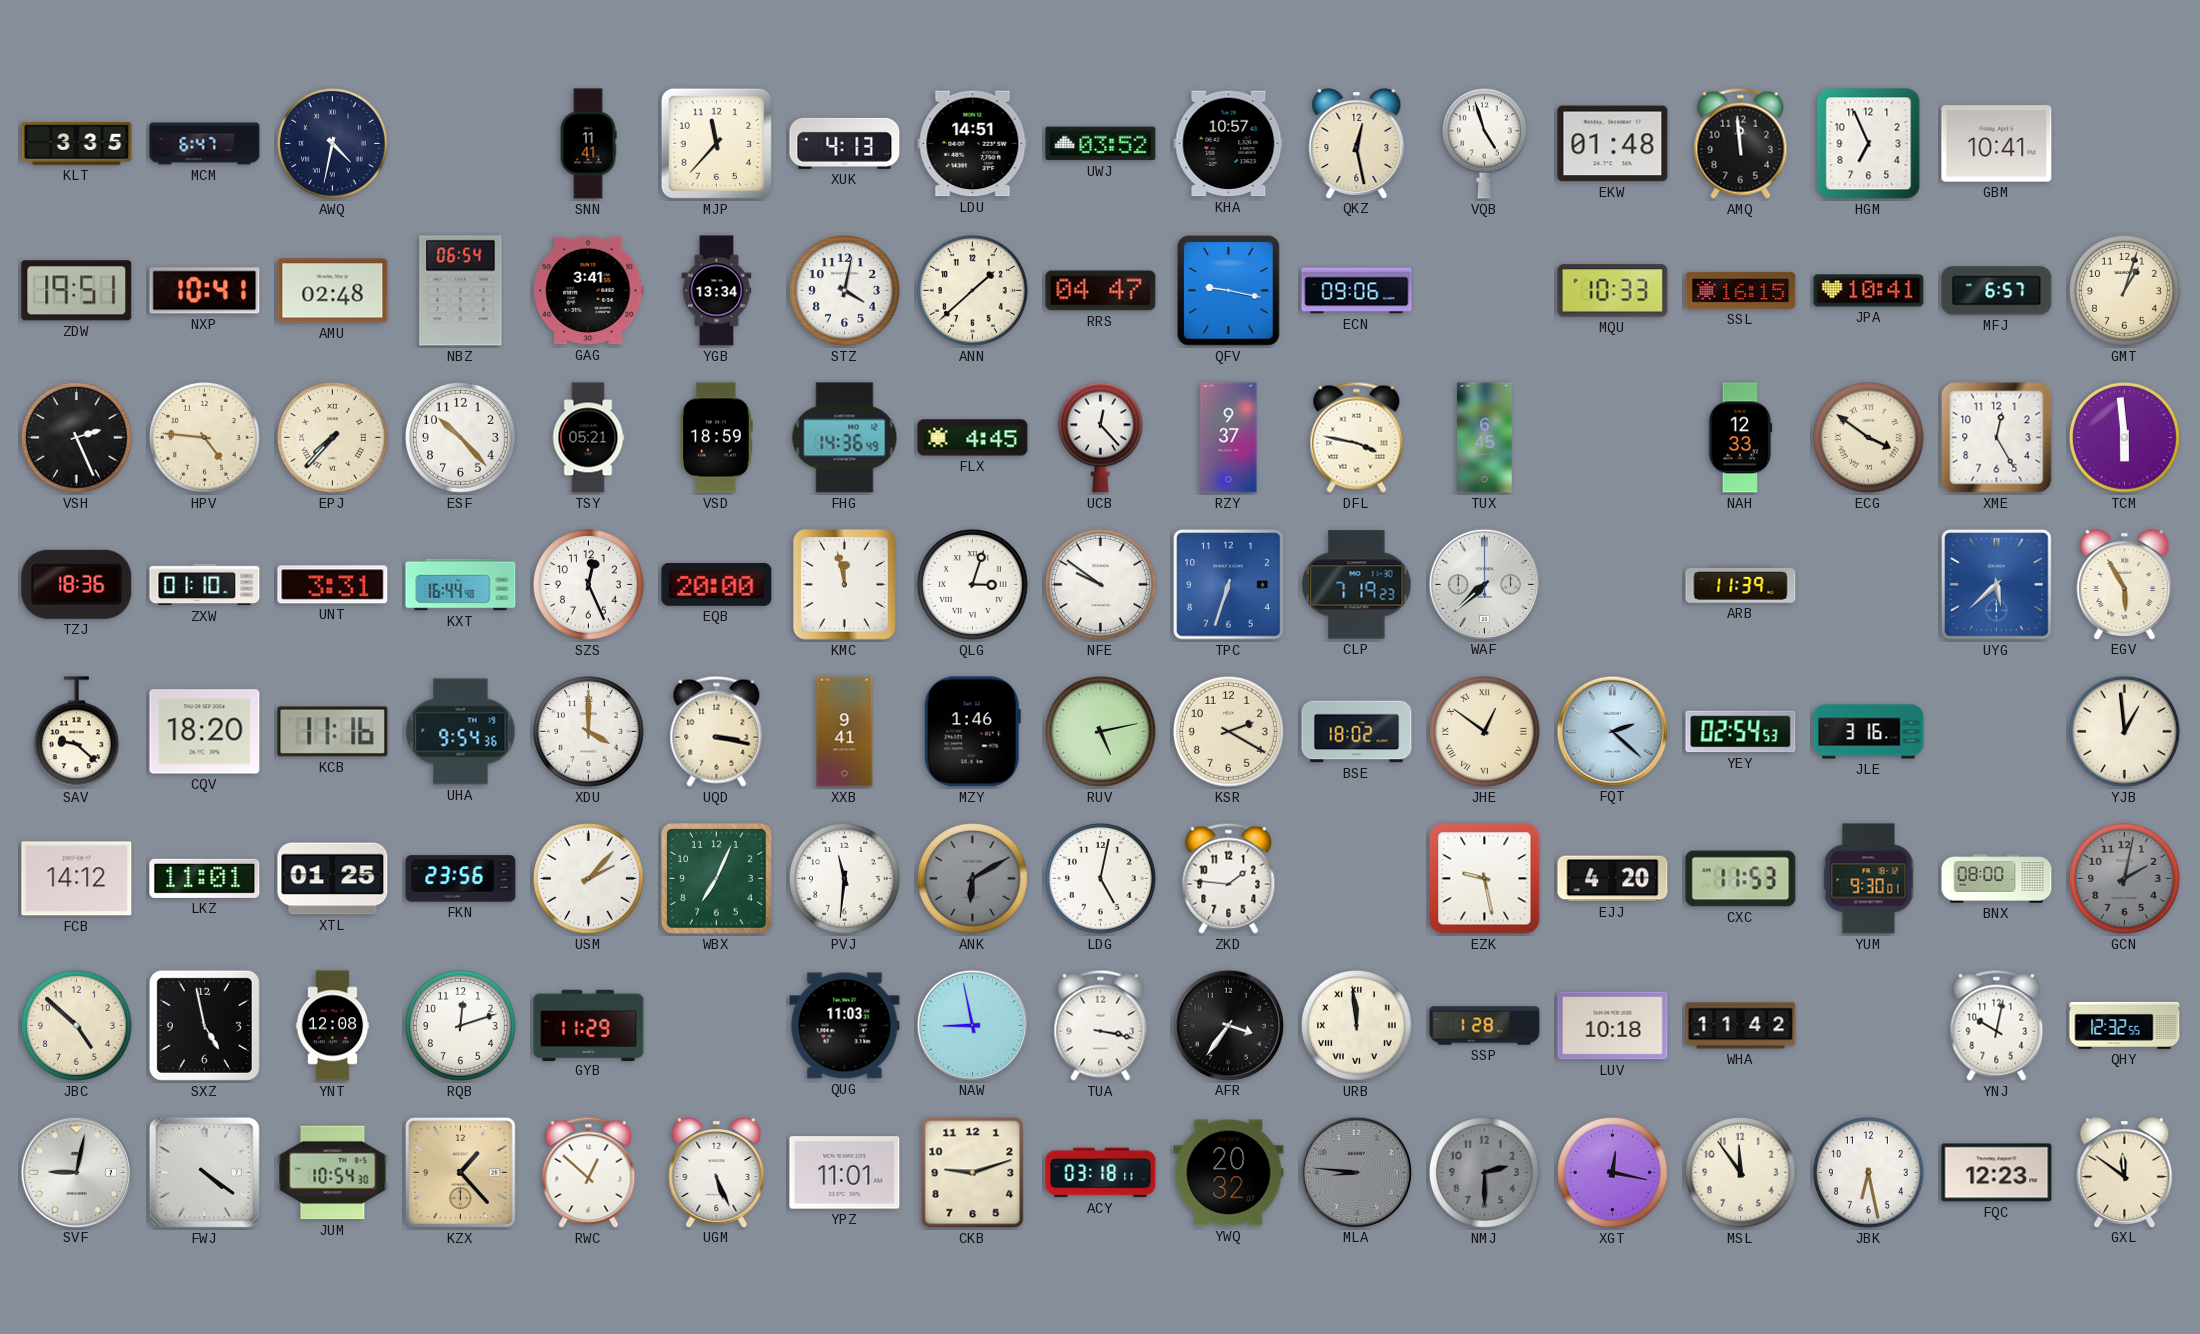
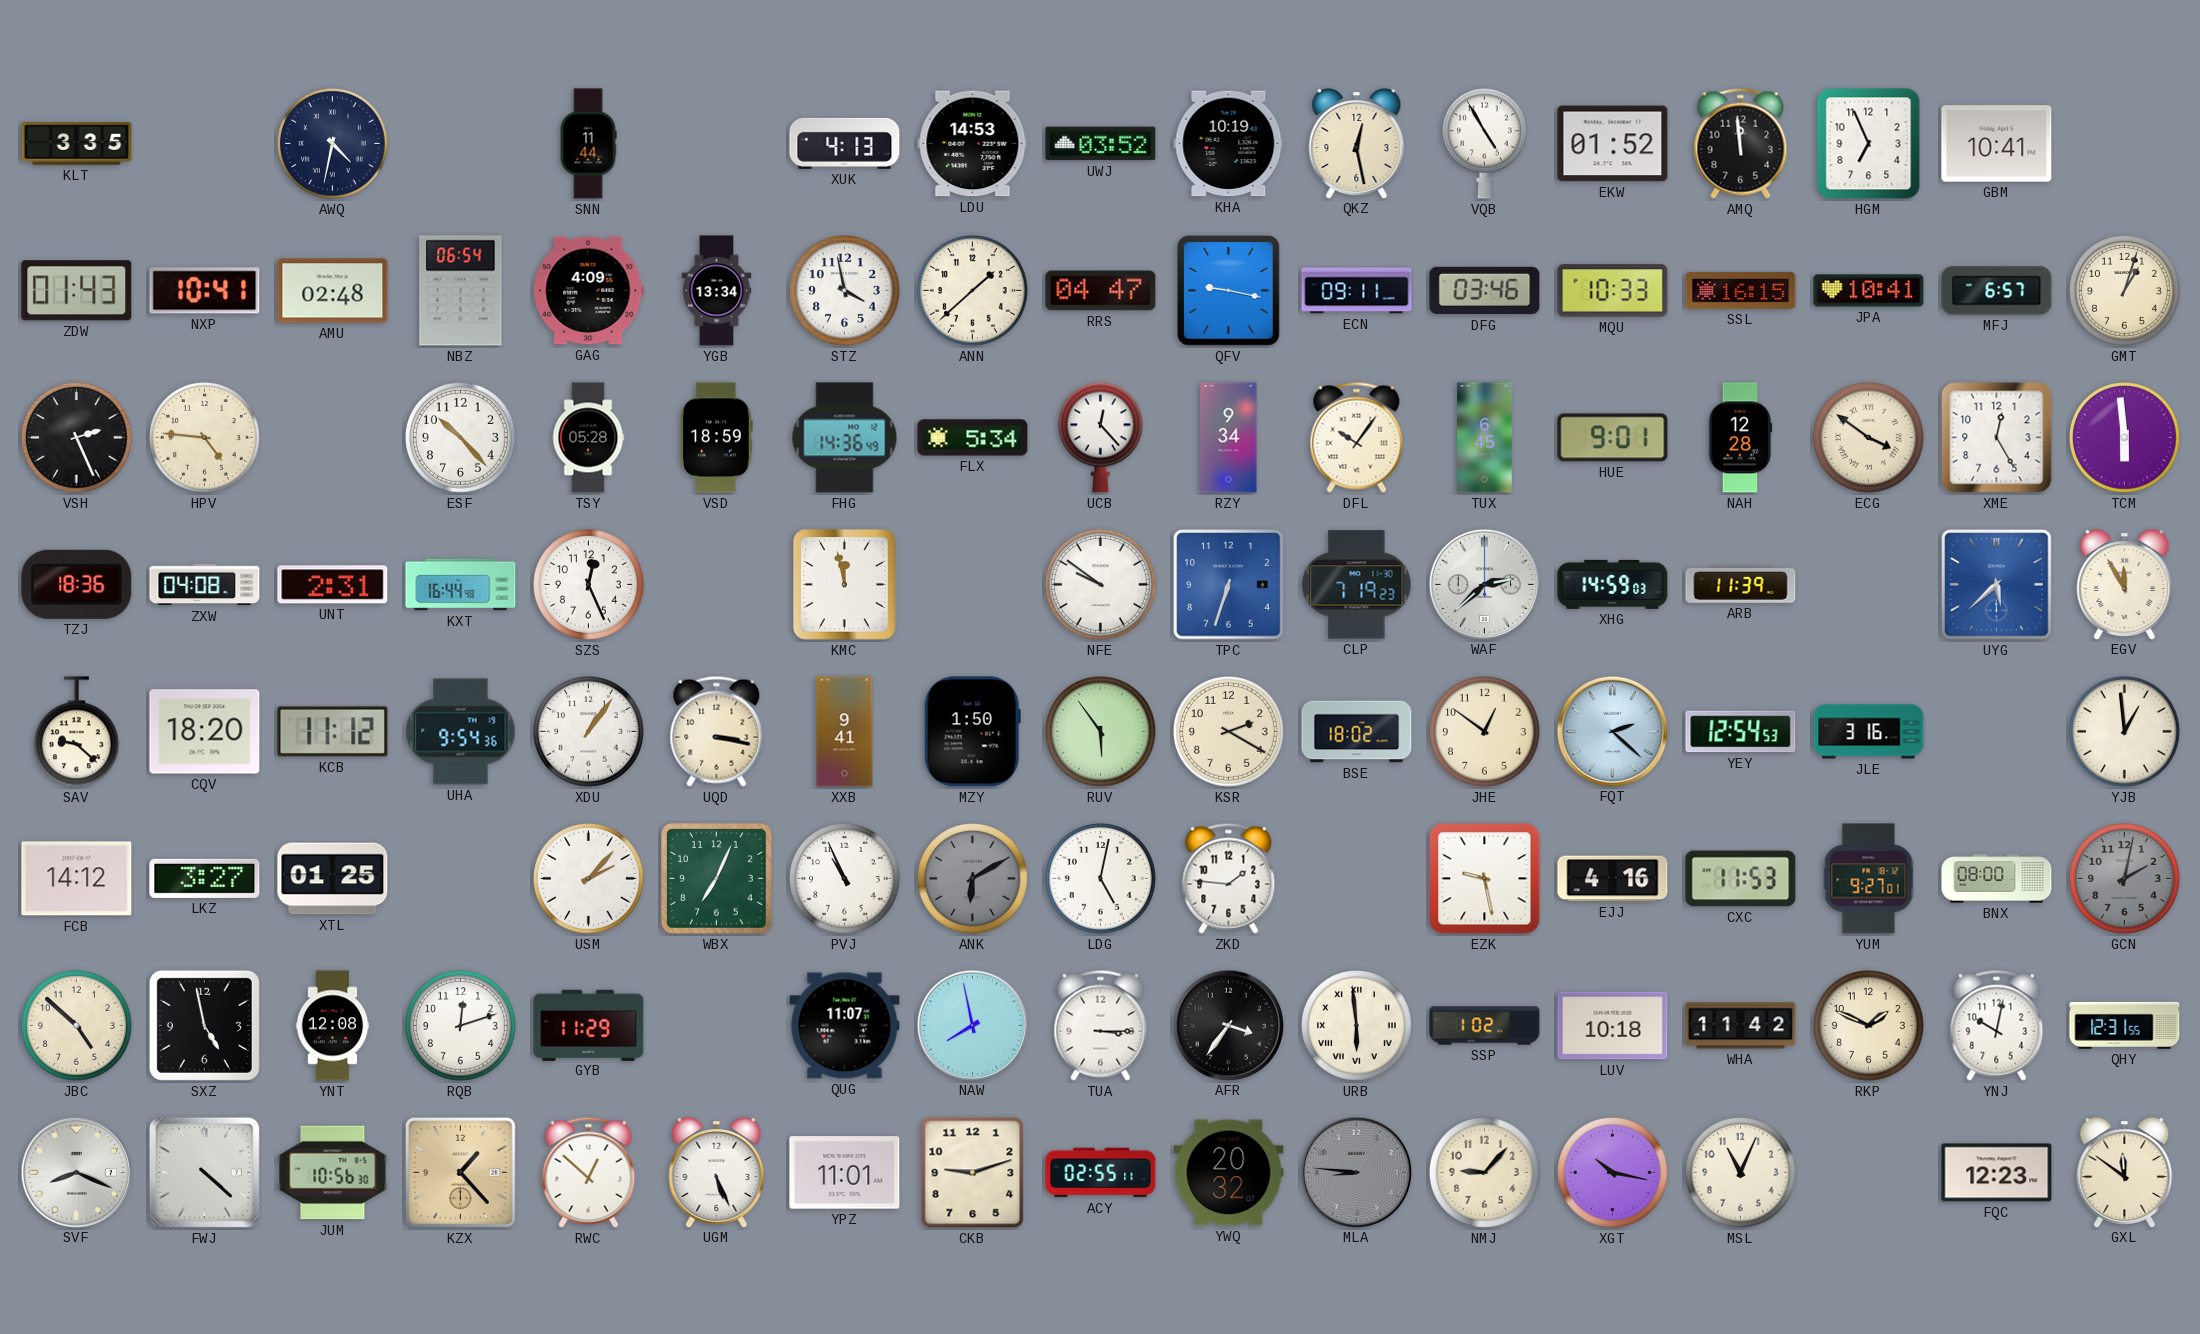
MCM: 6:47 -> none (205, 144)
SNN: 11:41 -> 11:44 (588, 144)
MJP: 11:37 -> none (716, 143)
LDU: 14:51 -> 14:53 (973, 144)
KHA: 10:57 -> 10:19 (1229, 144)
VQB: 4:57 -> 4:55 (1484, 143)
EKW: 01:48 -> 01:52 (1613, 144)
ZDW: 19:51 -> 01:43 (77, 291)
GAG: 3:41 -> 4:09 (589, 291)
STZ: 4:02 -> 3:58 (845, 291)
ECN: 09:06 -> 09:11 (1357, 291)
DFG: none -> 03:46 (1485, 291)
EPJ: 7:37 -> none (333, 438)
TSY: 05:21 -> 05:28 (588, 438)
FLX: 4:45 -> 5:34 (973, 438)
RZY: 9:37 -> 9:34 (1229, 438)
DFL: 3:47 -> 10:06 (1357, 437)
HUE: none -> 9:01 (1613, 438)
NAH: 12:33 -> 12:28 (1740, 438)
ZXW: 01:10 -> 04:08 (205, 585)
UNT: 3:31 -> 2:31 (333, 585)
EQB: 20:00 -> none (717, 584)
QLG: 3:03 -> none (973, 585)
WAF: 7:38 -> 2:38 (1484, 584)
XHG: none -> 14:59 (1613, 584)
EGV: 5:55 -> 11:55 (2125, 585)
KCB: 11:16 -> 11:12 (333, 732)
XDU: 4:00 -> 1:06 (589, 732)
MZY: 1:46 -> 1:50 (972, 732)
RUV: 5:13 -> 5:54 (1101, 732)
JHE numerals: Roman -> Arabic (1485, 732)
YEY: 02:54 -> 12:54 (1741, 732)
LKZ: 11:01 -> 3:27 (205, 878)
FKN: 23:56 -> none (461, 879)
PVJ: 11:31 -> 10:56 (845, 879)
EJJ: 4:20 -> 4:16 (1613, 879)
YUM: 9:30 -> 9:27 (1869, 879)
QUG: 11:03 -> 11:07 (845, 1026)
NAW: 8:58 -> 7:58 (972, 1025)
TUA: 3:17 -> 3:15 (1101, 1025)
URB: 11:59 -> 5:59 (1357, 1026)
SSP: 1:28 -> 1:02 (1485, 1026)
RKP: none -> 1:49 (1869, 1026)
QHY: 12:32 -> 12:31 (2125, 1025)
SVF: 9:02 -> 8:19 (76, 1172)
FWJ: 4:21 -> 4:22 (204, 1172)
JUM: 10:54 -> 10:56 (333, 1173)
ACY: 03:18 -> 02:55 (1101, 1173)
NMJ: 2:30 -> 9:07 (1485, 1173)
NMJ dial: grey -> cream (1485, 1173)
XGT: 12:17 -> 10:17 (1613, 1173)
MSL: 11:54 -> 11:04 (1741, 1173)
JBK: 6:28 -> none (1869, 1173)
